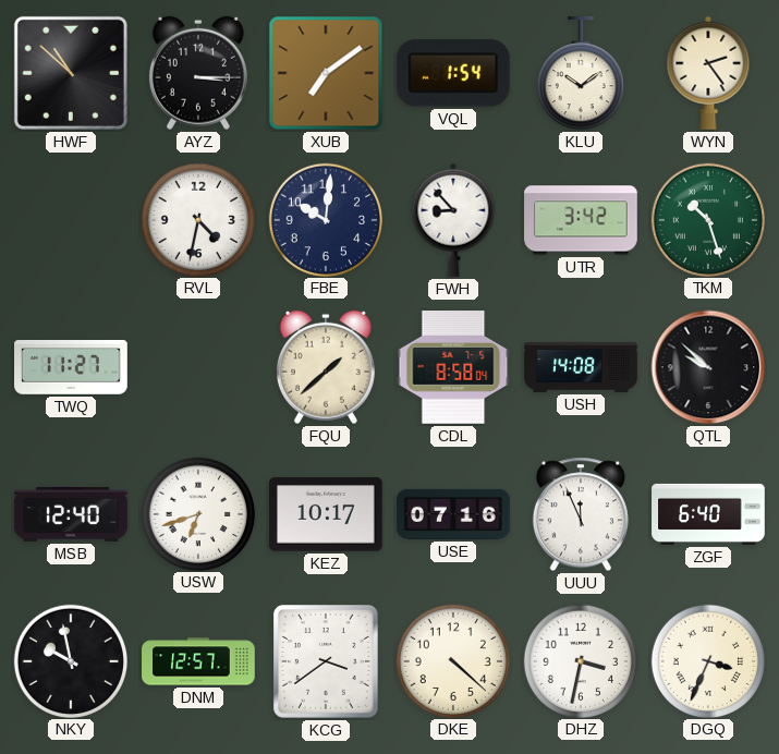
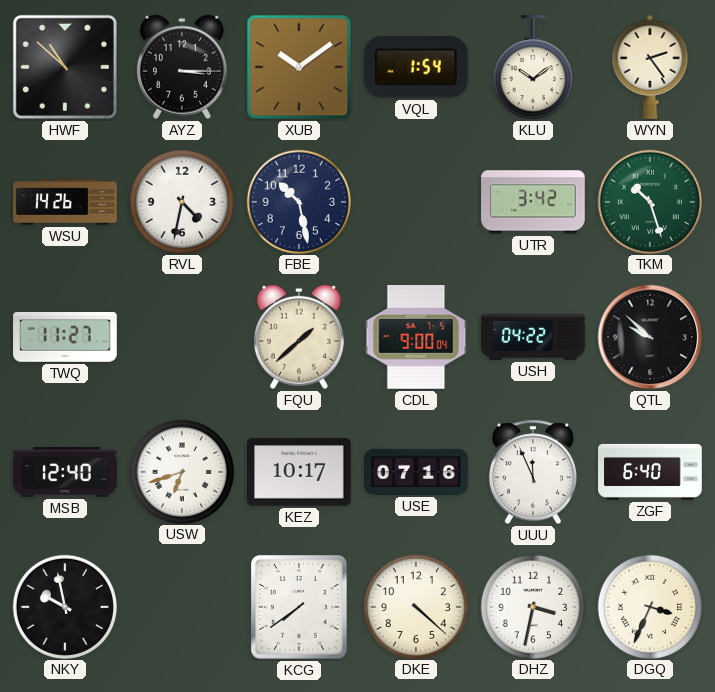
XUB: 7:09 -> 10:09 (299, 67)
WSU: none -> 14:26 (65, 202)
FBE: 10:01 -> 10:28 (298, 201)
FWH: 8:53 -> none (453, 220)
CDL: 8:58 -> 9:00 (416, 338)
USH: 14:08 -> 04:22 (533, 337)
DNM: 12:57 -> none (198, 661)
KCG: 3:39 -> 7:39 (300, 608)
